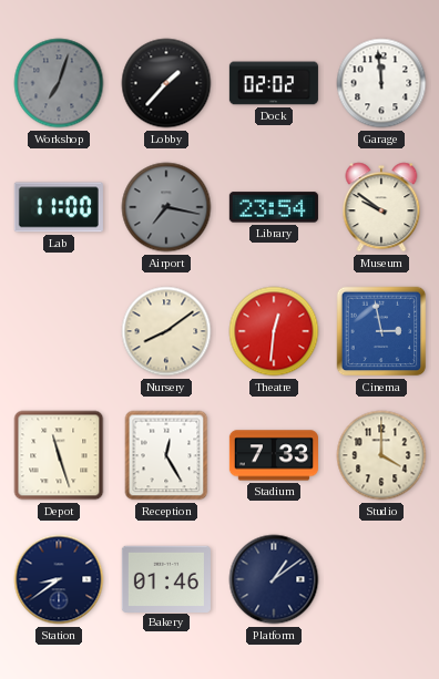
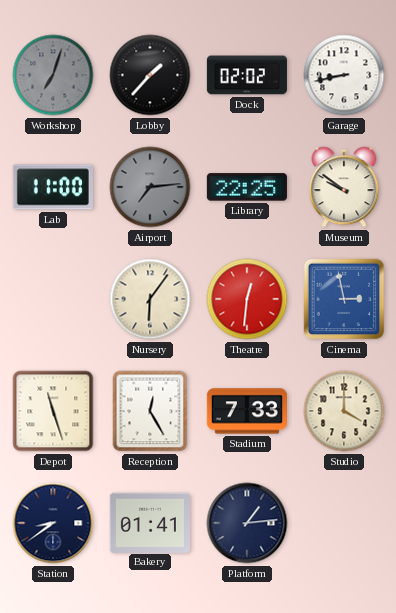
Garage: 11:59 -> 8:43 (344, 75)
Airport: 7:17 -> 7:14 (150, 187)
Library: 23:54 -> 22:25 (247, 187)
Nursery: 8:09 -> 6:06 (150, 299)
Bakery: 01:46 -> 01:41 (150, 522)
Platform: 1:09 -> 1:14 (247, 523)
